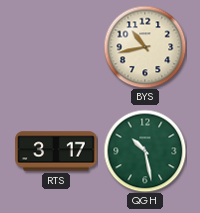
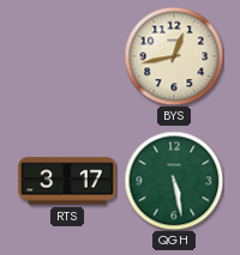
BYS: 10:43 -> 12:43 (174, 56)
QGH: 10:28 -> 5:28 (174, 181)
